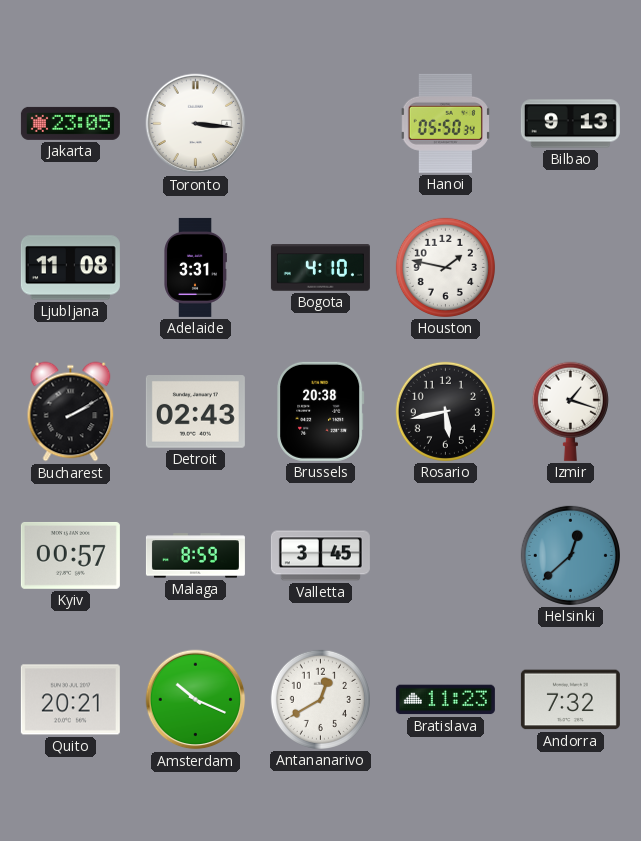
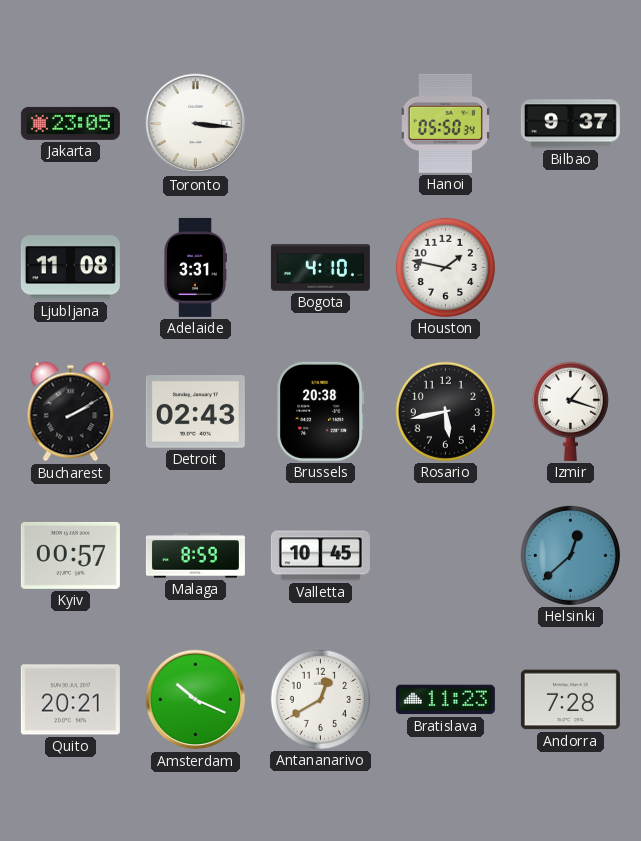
Bilbao: 9:13 -> 9:37 (570, 124)
Valletta: 3:45 -> 10:45 (320, 556)
Andorra: 7:32 -> 7:28 (570, 700)
